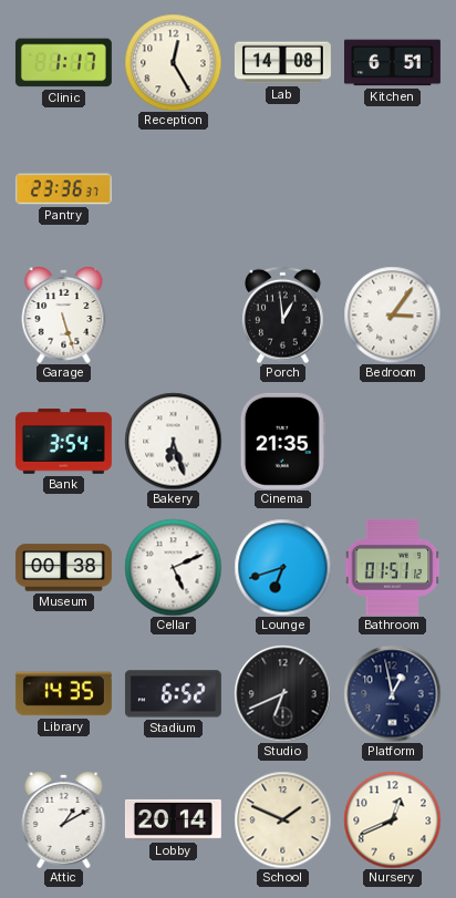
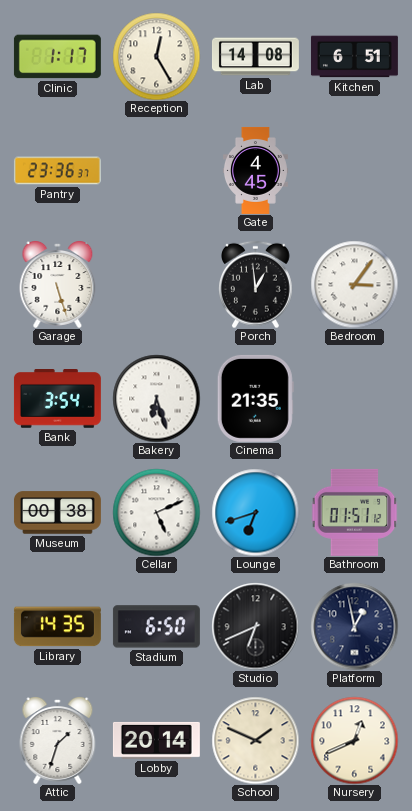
Gate: none -> 4:45 (255, 170)
Stadium: 6:52 -> 6:50 (156, 627)
Attic: 1:10 -> 1:33 (58, 741)
